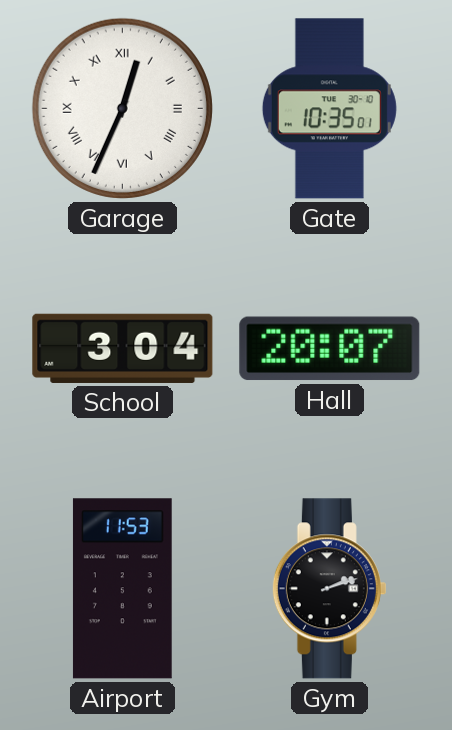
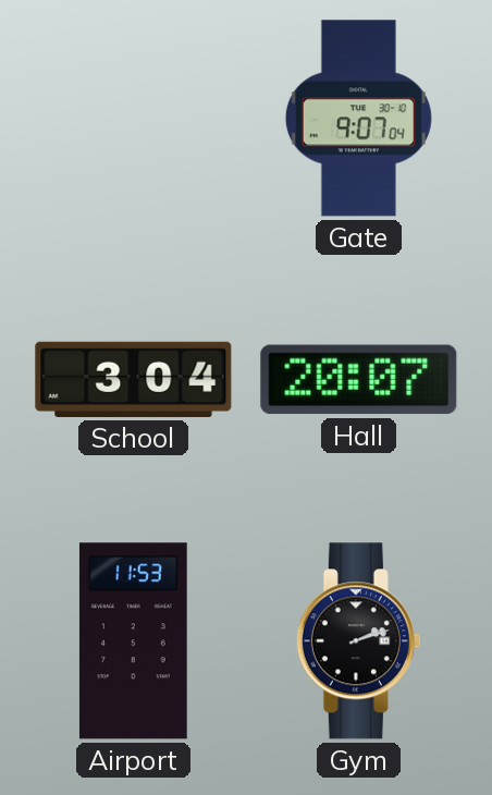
Garage: 12:34 -> none (122, 108)
Gate: 10:35 -> 9:07 (358, 119)
